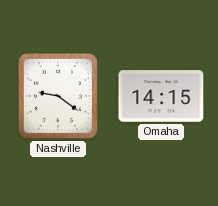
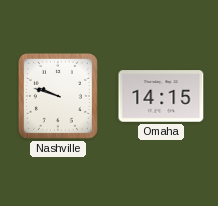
Nashville: 9:21 -> 9:48 (58, 96)
